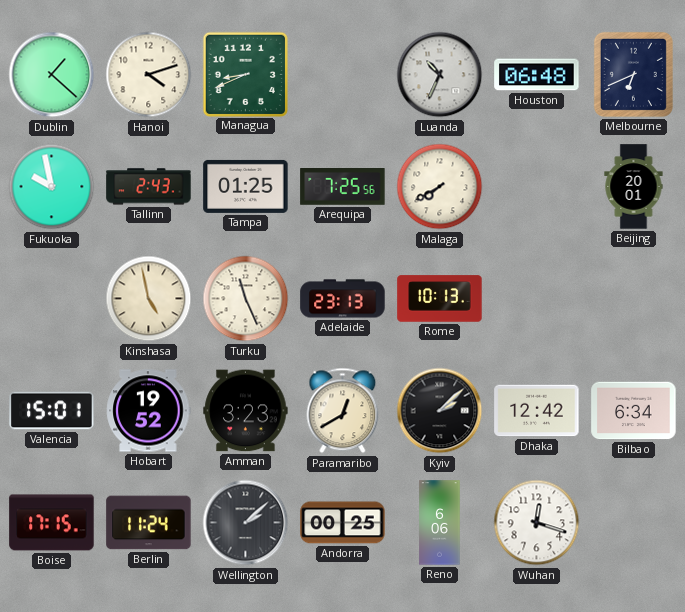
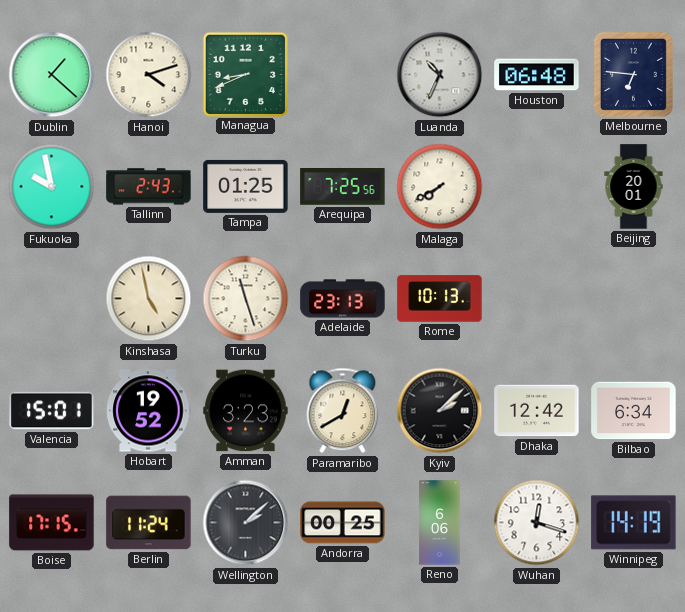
Melbourne: 6:41 -> 6:46 (633, 74)
Turku: 11:26 -> 11:27 (246, 299)
Winnipeg: none -> 14:19 (634, 523)
